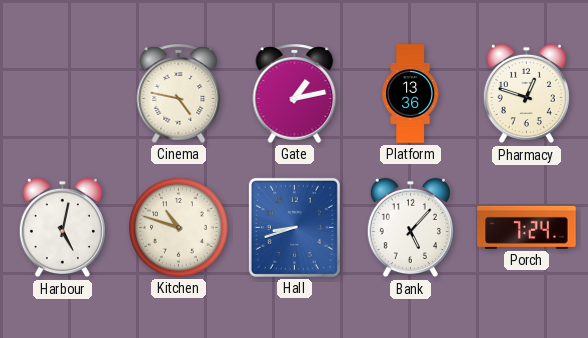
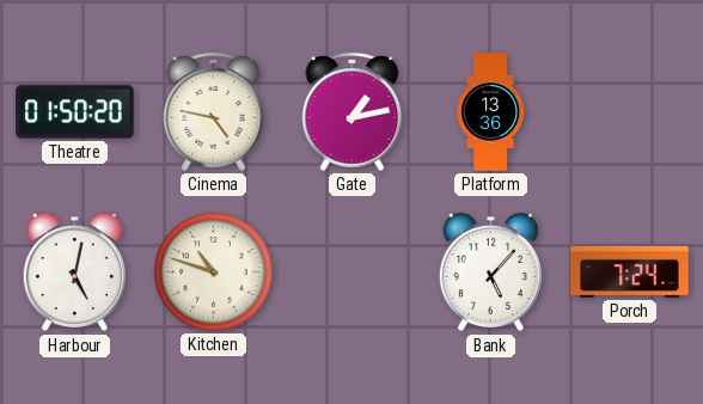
Theatre: none -> 01:50 (75, 112)
Pharmacy: 12:48 -> none (526, 94)
Hall: 8:42 -> none (294, 227)
